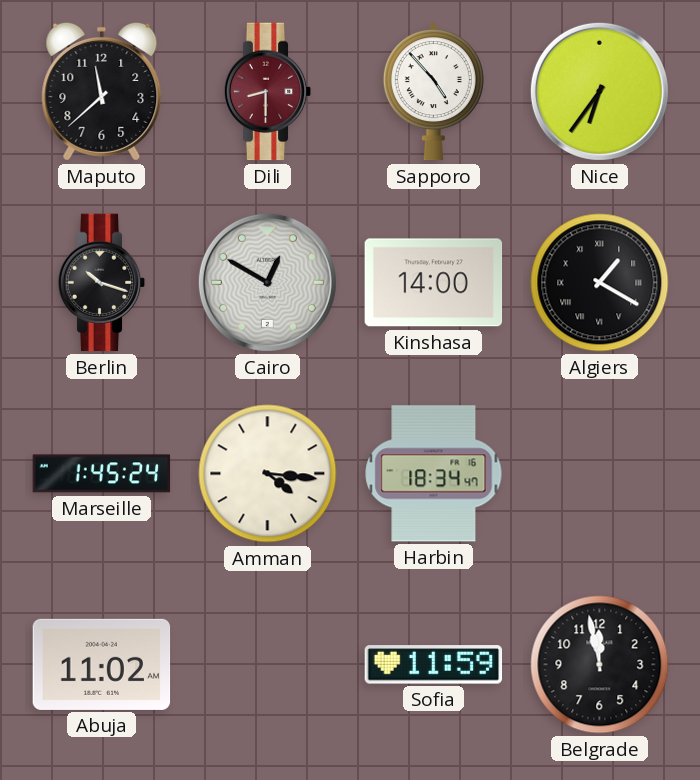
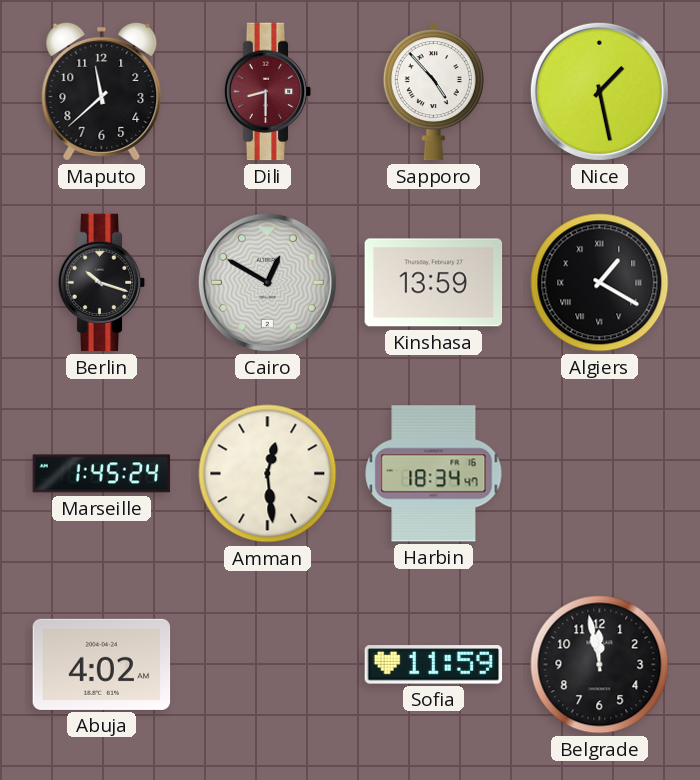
Nice: 6:36 -> 1:28 (599, 91)
Kinshasa: 14:00 -> 13:59 (434, 283)
Amman: 4:16 -> 12:29 (268, 474)
Abuja: 11:02 -> 4:02 (102, 664)
